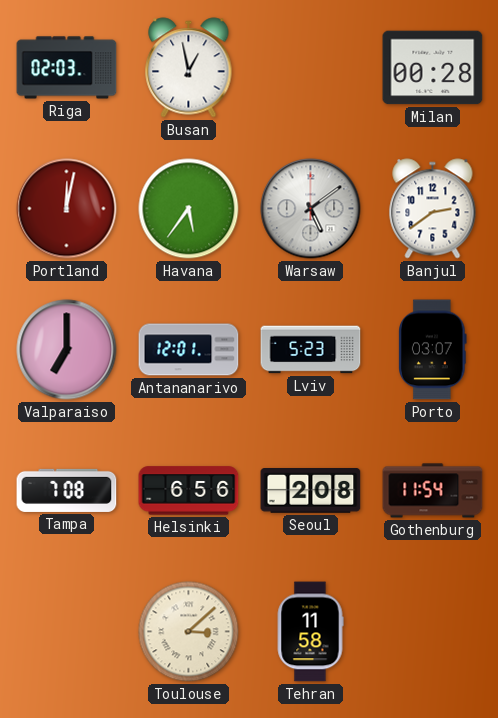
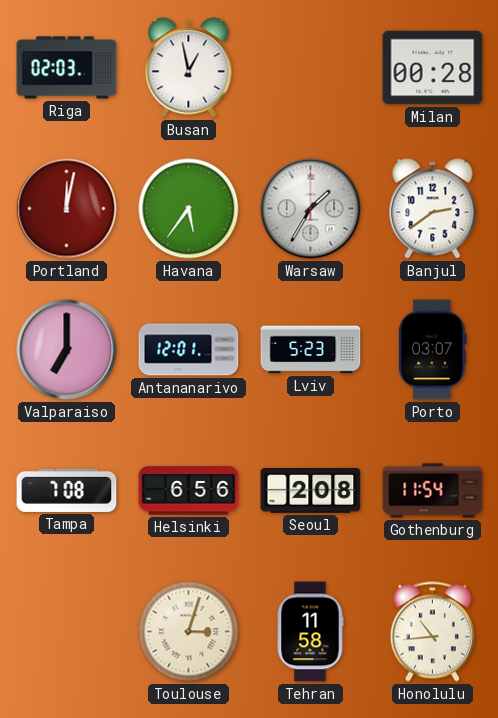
Warsaw: 5:09 -> 1:35 (311, 209)
Toulouse: 3:08 -> 3:03 (189, 632)
Honolulu: none -> 10:44 (432, 632)
